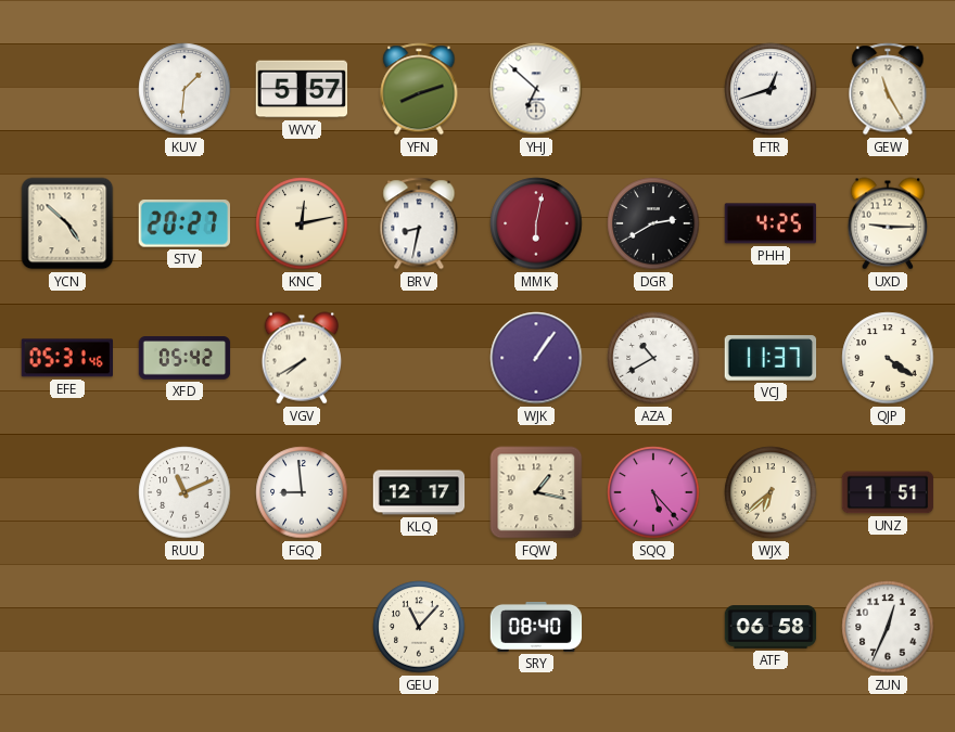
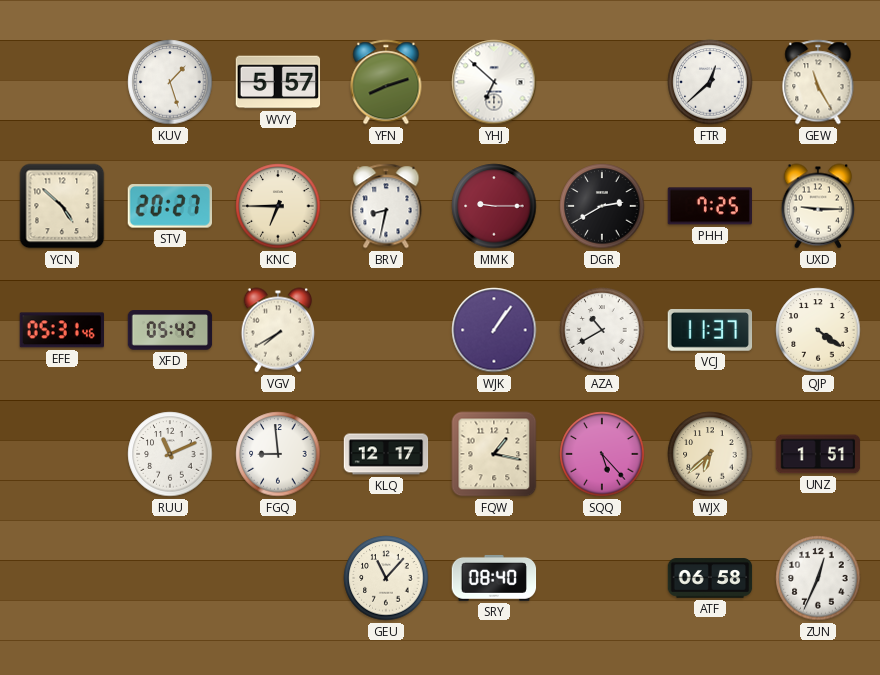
KUV: 1:31 -> 1:27 (170, 82)
FTR: 12:42 -> 12:38 (710, 82)
KNC: 12:13 -> 6:45 (278, 206)
MMK: 6:02 -> 9:15 (494, 206)
PHH: 4:25 -> 7:25 (709, 206)
